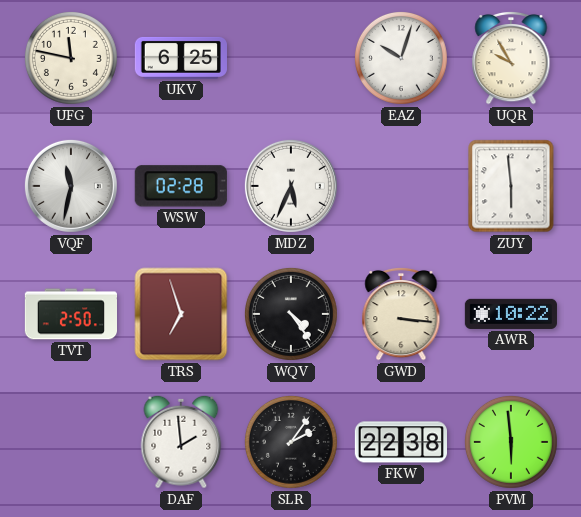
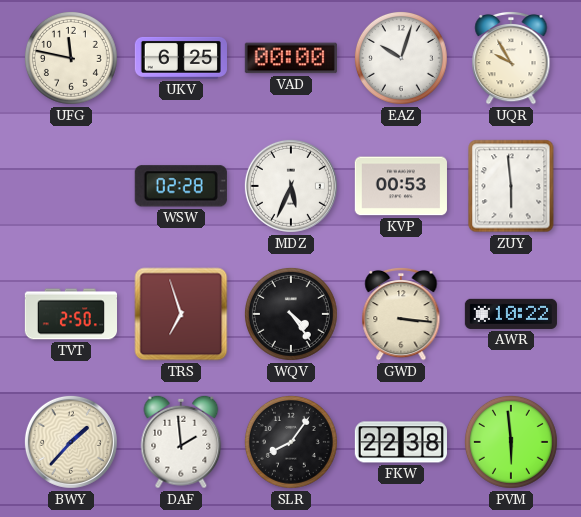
VAD: none -> 00:00 (291, 58)
VQF: 11:32 -> none (71, 186)
KVP: none -> 00:53 (401, 186)
BWY: none -> 1:37 (71, 442)
SLR: 2:06 -> 8:06 (291, 442)
